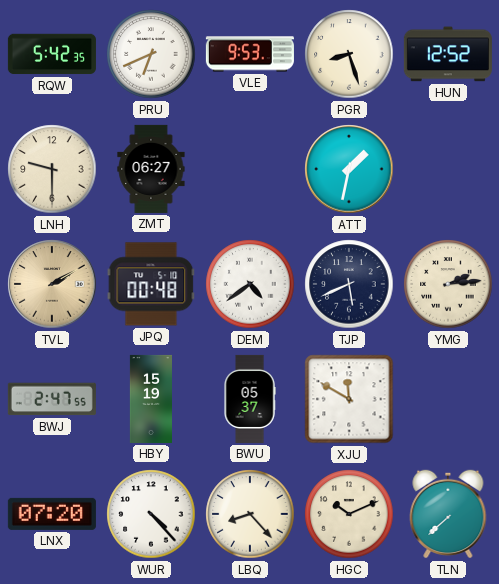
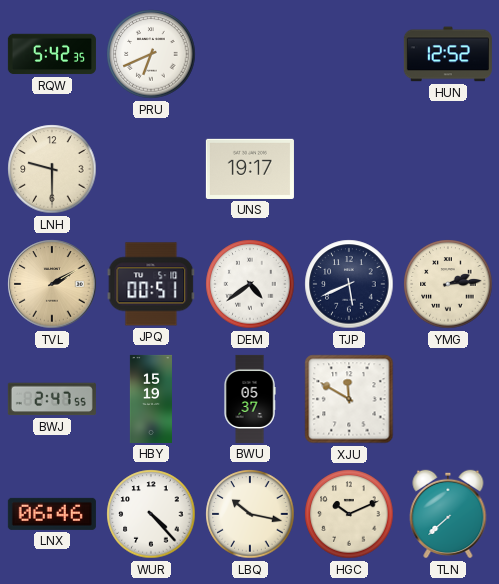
VLE: 9:53 -> none (250, 54)
PGR: 8:27 -> none (349, 54)
ZMT: 06:27 -> none (151, 169)
UNS: none -> 19:17 (250, 169)
ATT: 1:32 -> none (349, 169)
JPQ: 00:48 -> 00:51 (151, 284)
LNX: 07:20 -> 06:46 (52, 514)
LBQ: 8:23 -> 10:17 (250, 514)
